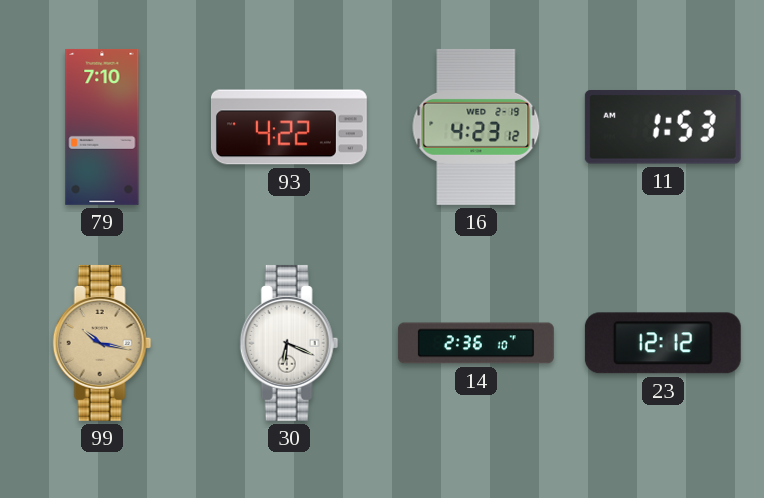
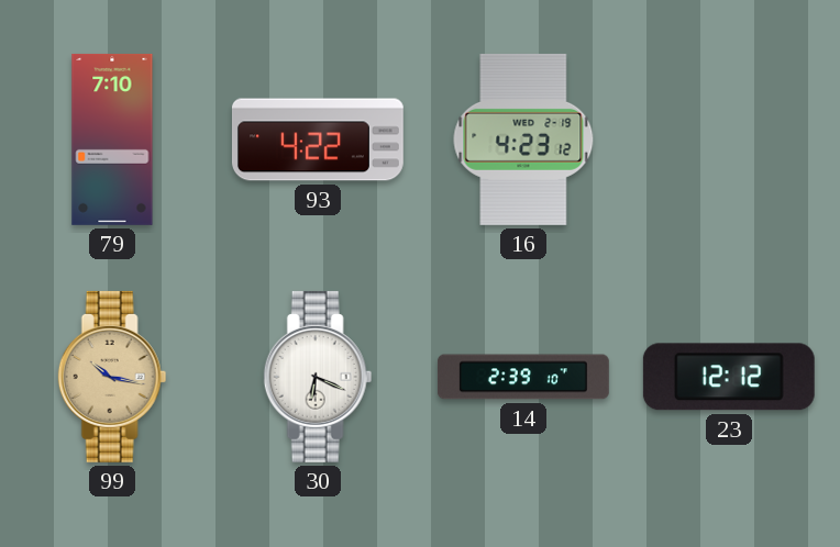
11: 1:53 -> none (663, 127)
14: 2:36 -> 2:39 (523, 377)
